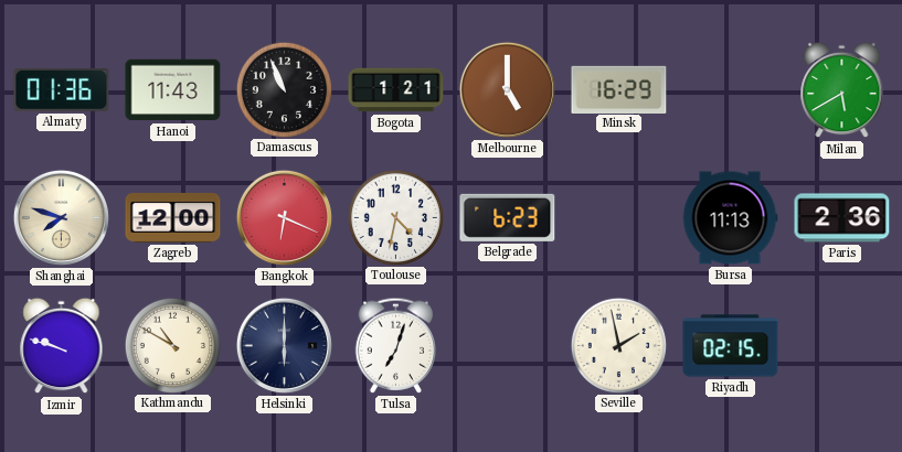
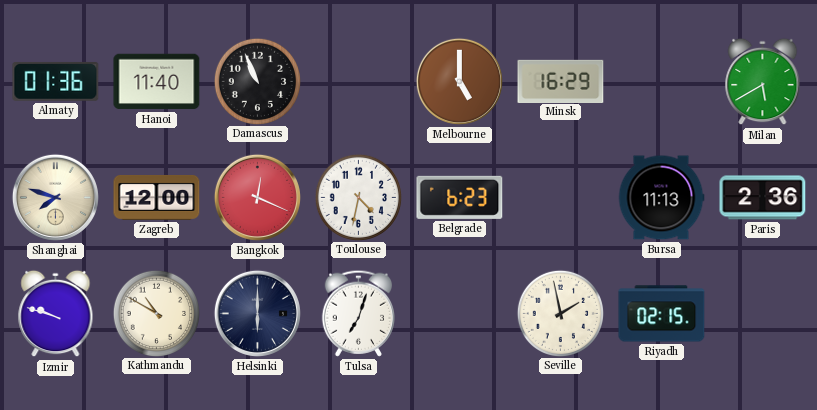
Hanoi: 11:43 -> 11:40 (157, 82)
Bogota: 1:21 -> none (396, 90)
Bangkok: 6:19 -> 12:19 (257, 197)
